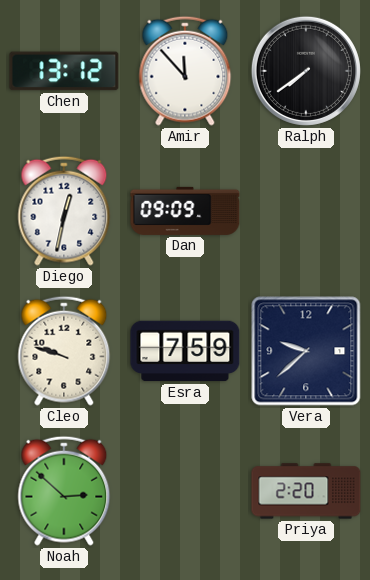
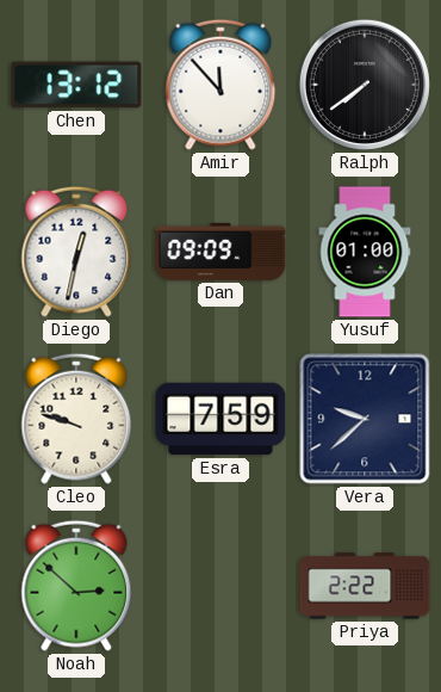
Yusuf: none -> 01:00 (365, 252)
Priya: 2:20 -> 2:22 (365, 586)
